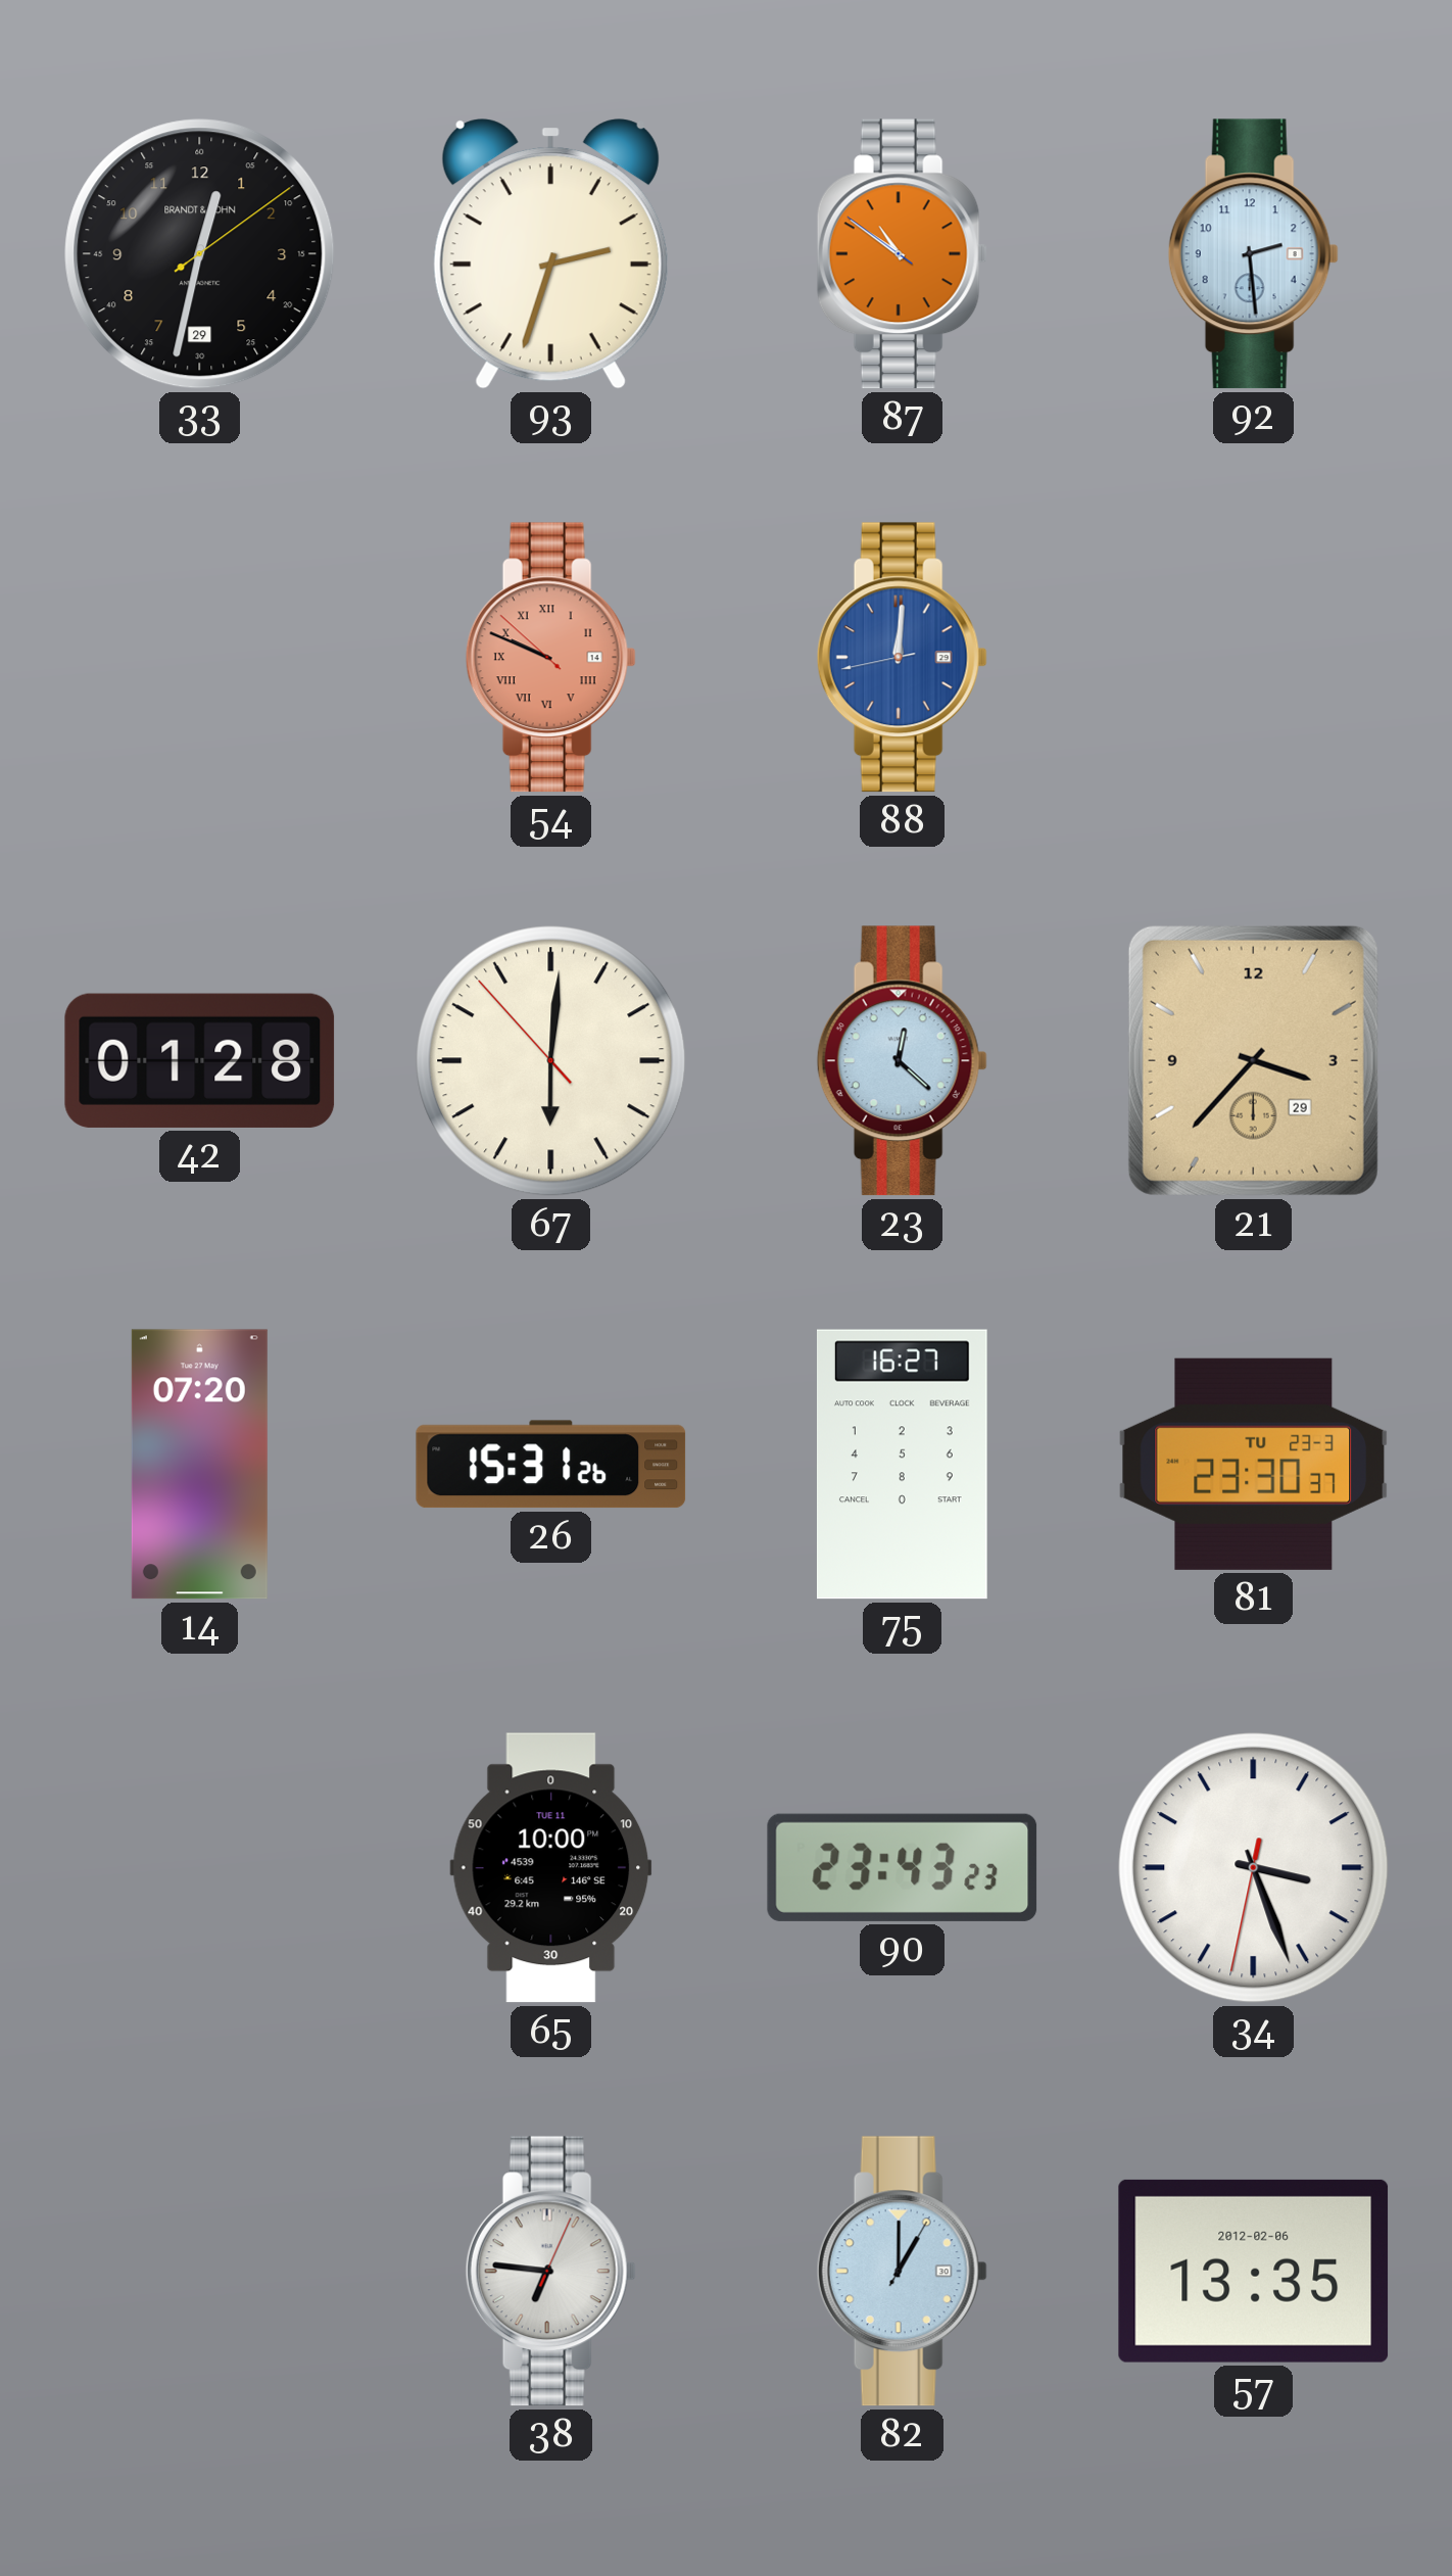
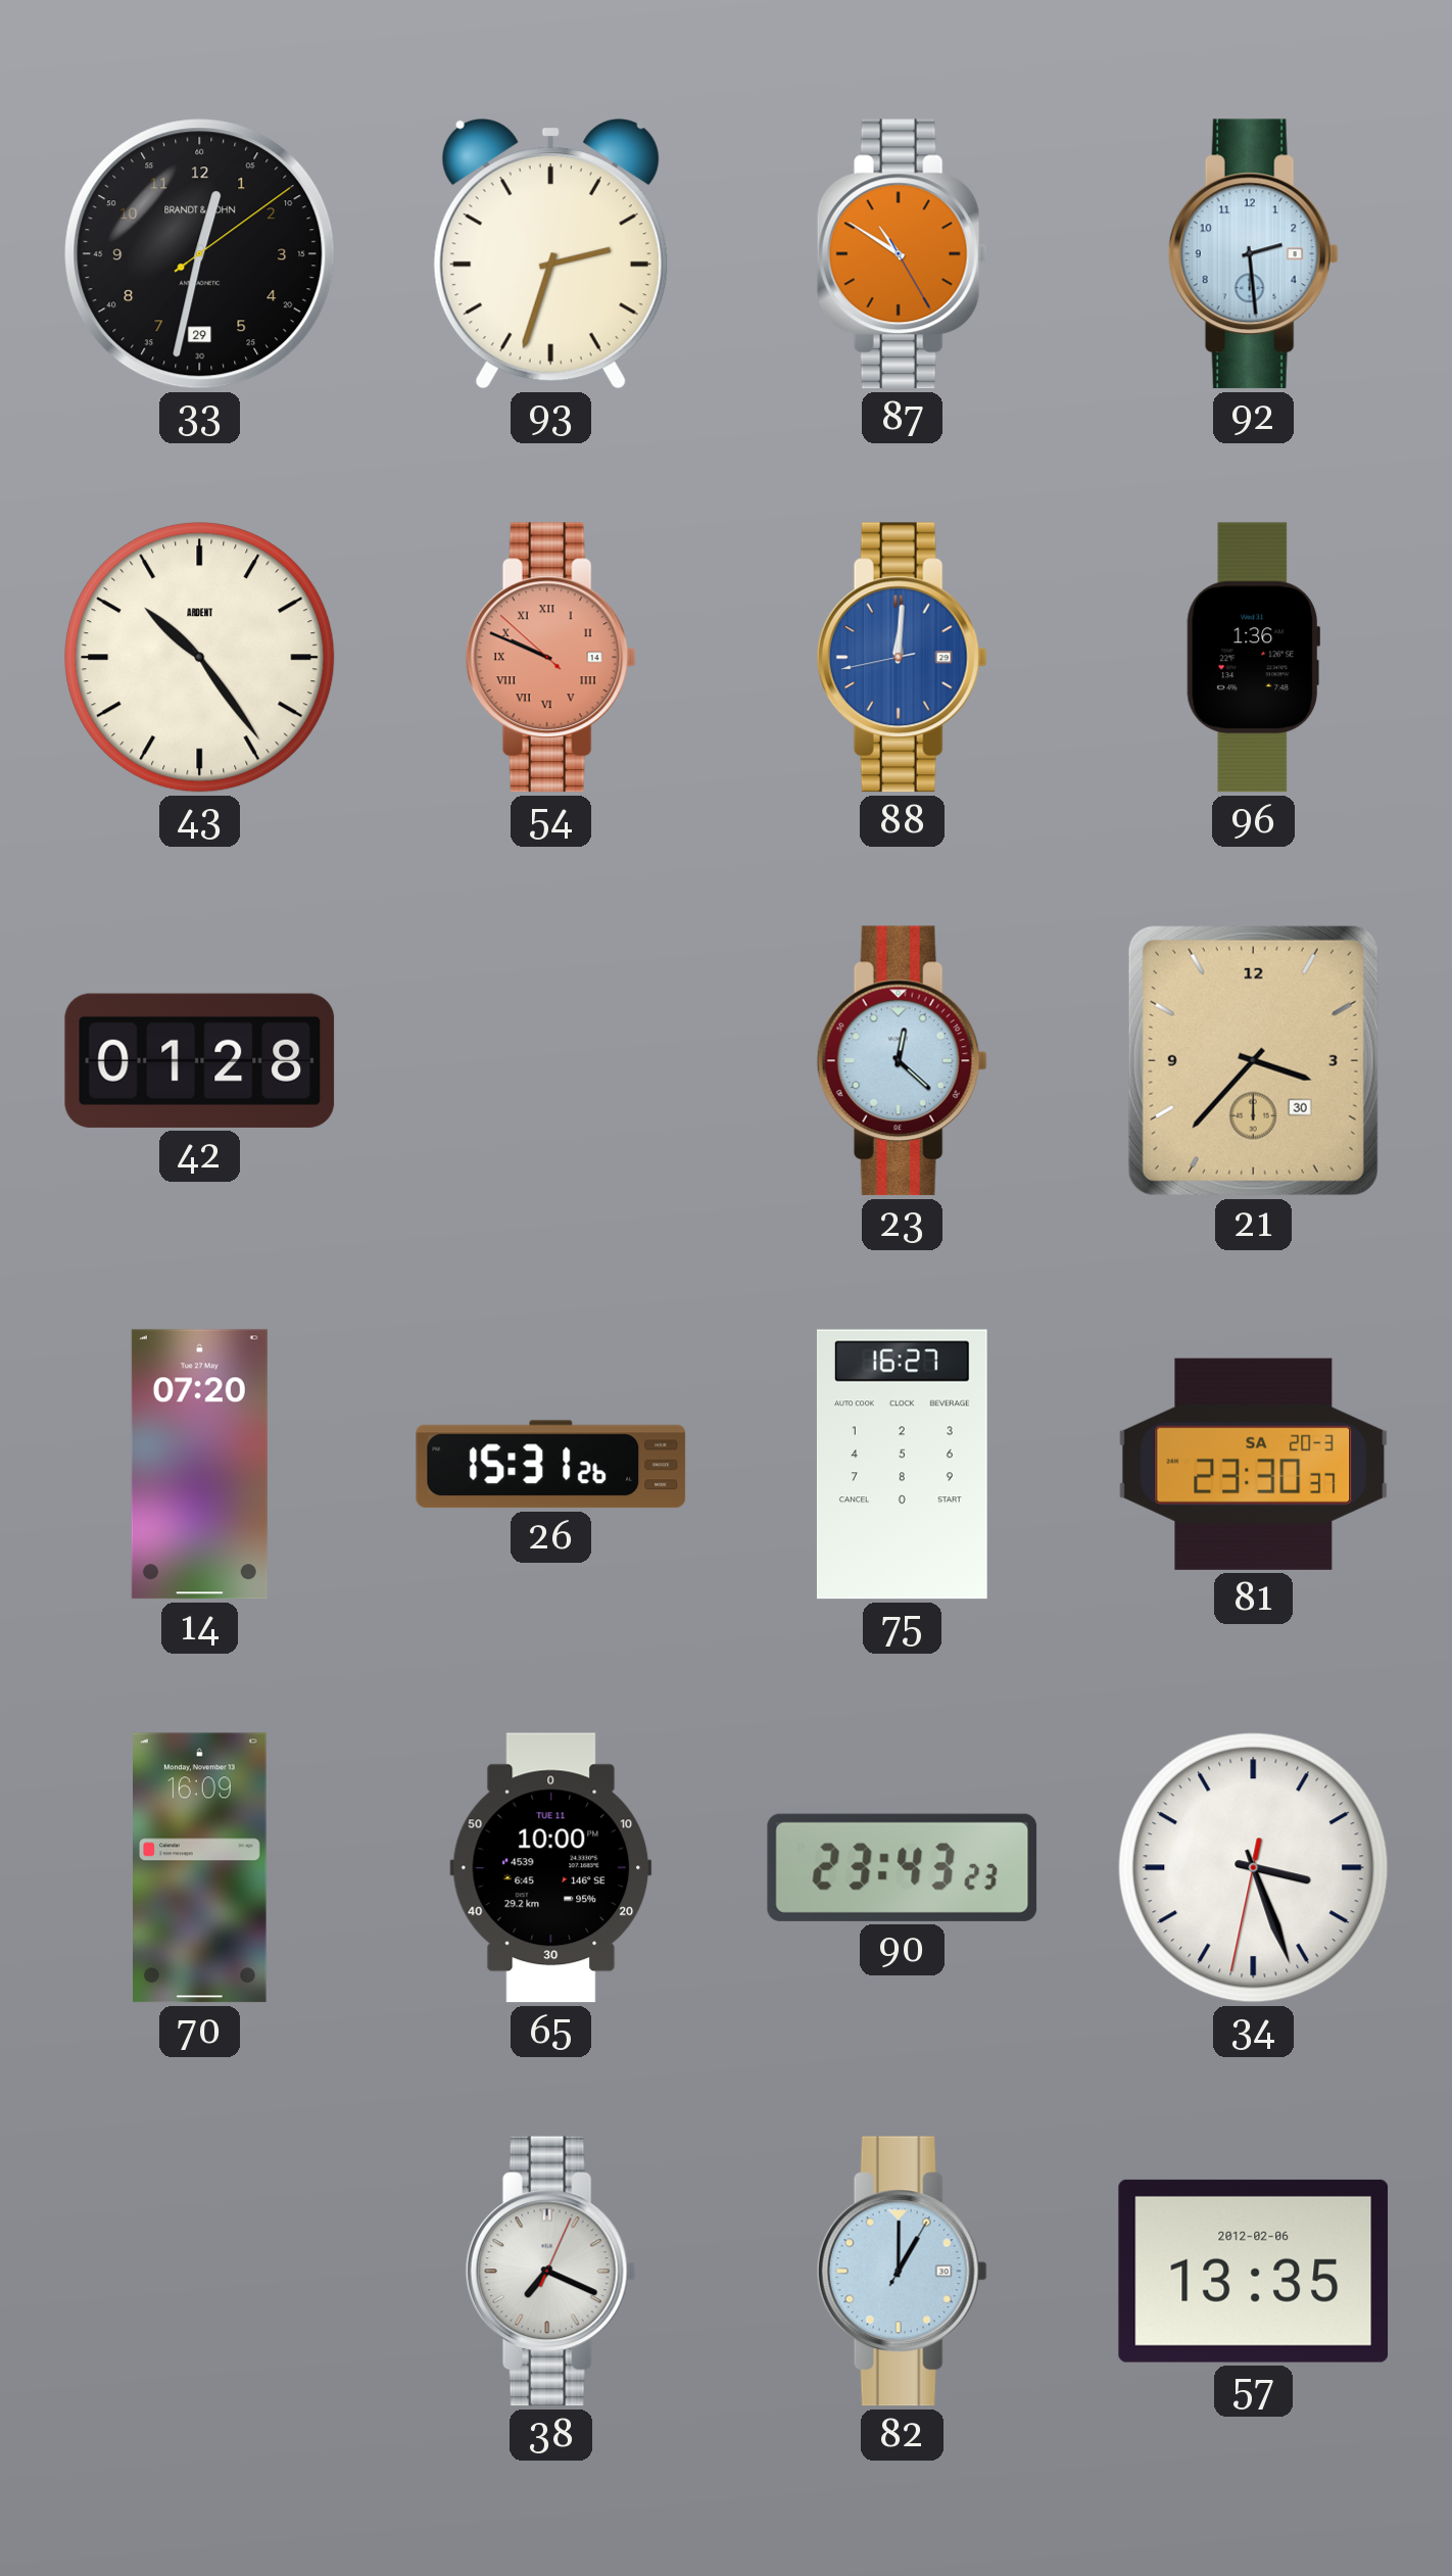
87: 10:50:51 -> 10:50:25 (902, 254)
43: none -> 10:24 (200, 658)
96: none -> 1:36 (1253, 658)
67: 6:00 -> none (551, 1061)
21 date: 29 -> 30 (1253, 1060)
81 date: TU 23-3 -> SA 20-3 (1254, 1464)
70: none -> 16:09 (200, 1868)
38: 6:46 -> 7:19 (550, 2272)
